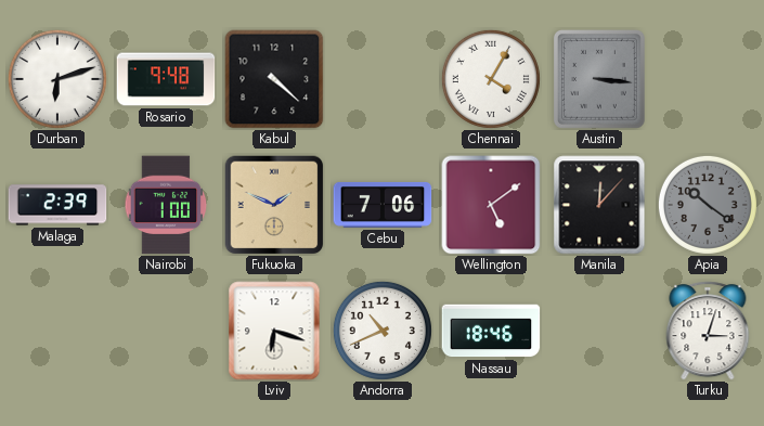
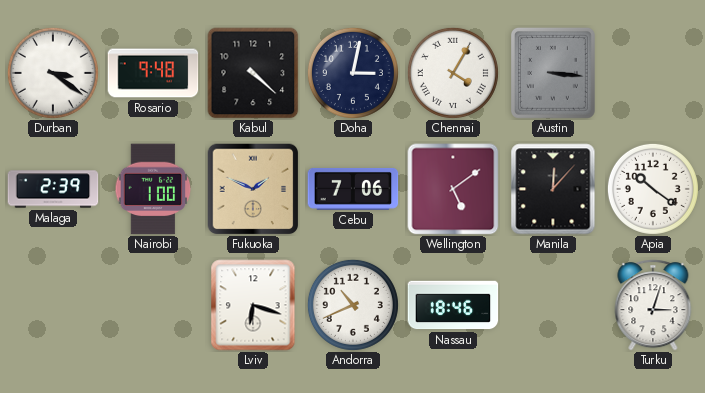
Durban: 6:12 -> 3:21 (53, 73)
Doha: none -> 3:02 (353, 73)
Apia dial: grey -> white (653, 189)
